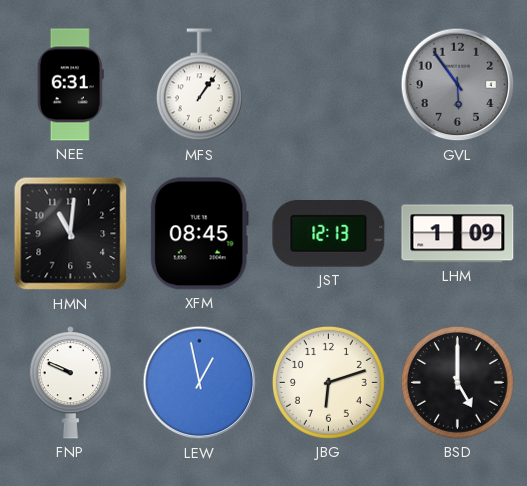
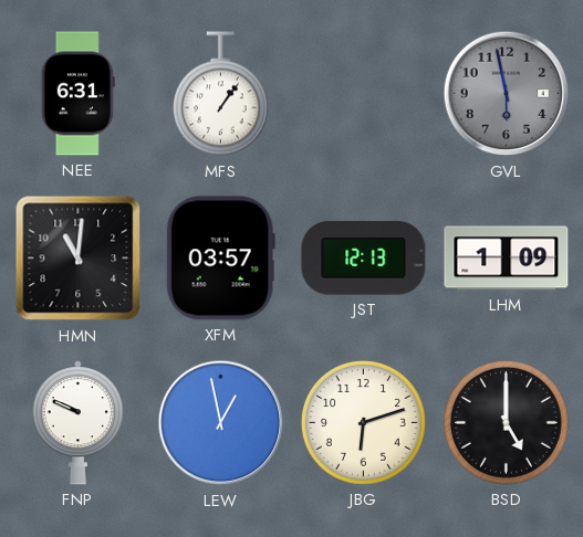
GVL: 5:54 -> 5:58 (507, 94)
XFM: 08:45 -> 03:57 (220, 259)
